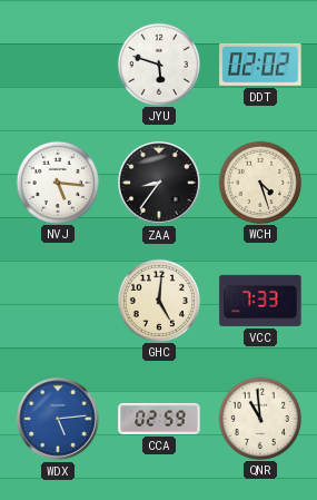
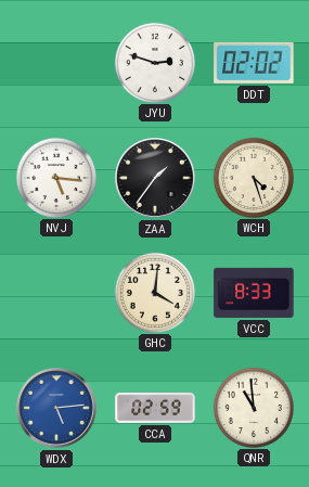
JYU: 5:48 -> 2:48 (154, 62)
ZAA: 8:36 -> 1:36 (156, 179)
GHC: 5:01 -> 4:01 (154, 292)
VCC: 7:33 -> 8:33 (254, 293)
